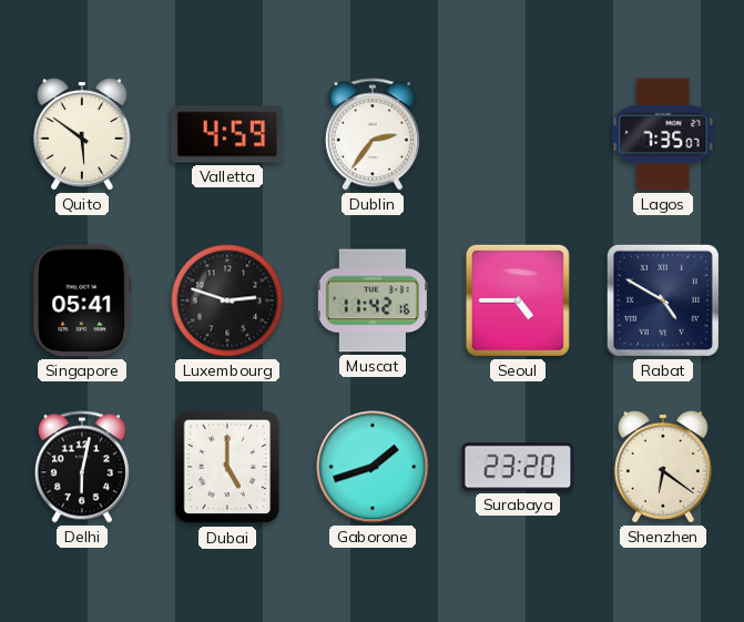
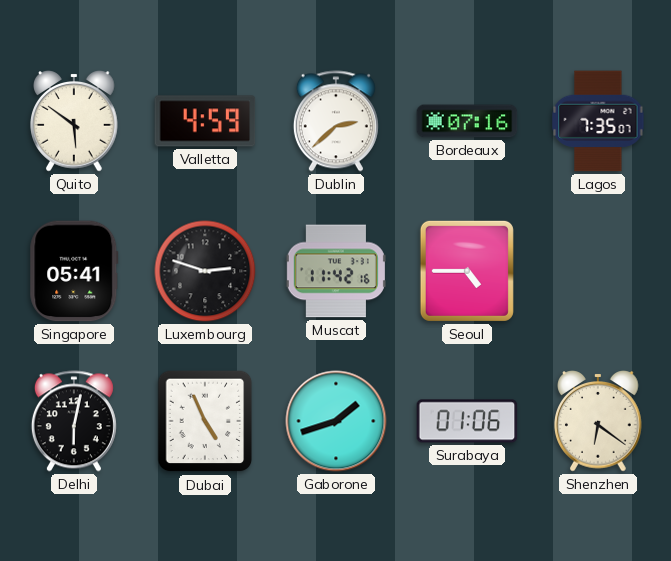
Dublin: 2:36 -> 2:38 (336, 121)
Bordeaux: none -> 07:16 (467, 121)
Rabat: 4:50 -> none (663, 300)
Dubai: 5:00 -> 4:56 (205, 421)
Surabaya: 23:20 -> 01:06 (467, 421)
